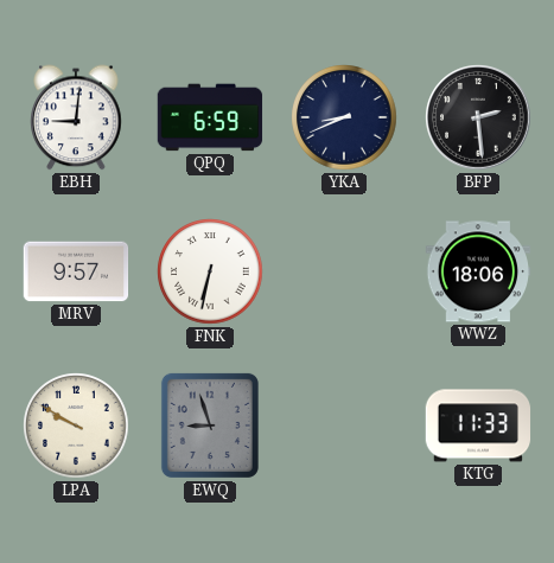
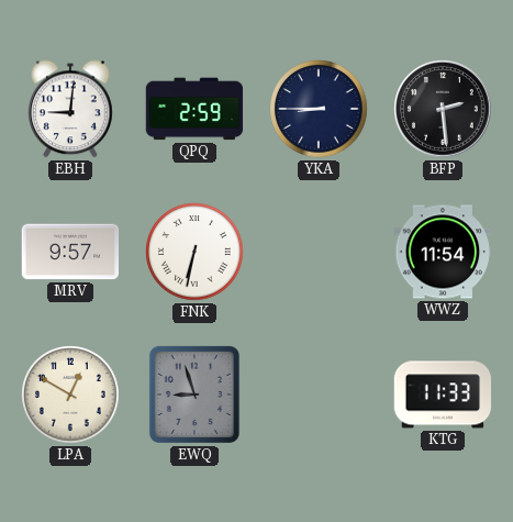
QPQ: 6:59 -> 2:59 (194, 109)
YKA: 8:41 -> 8:45 (319, 109)
WWZ: 18:06 -> 11:54 (443, 252)
LPA: 9:50 -> 12:50 (70, 395)
